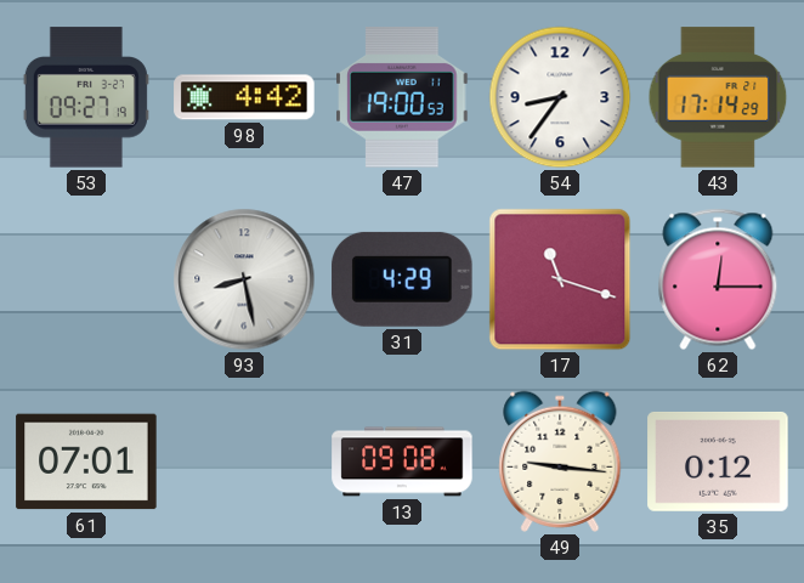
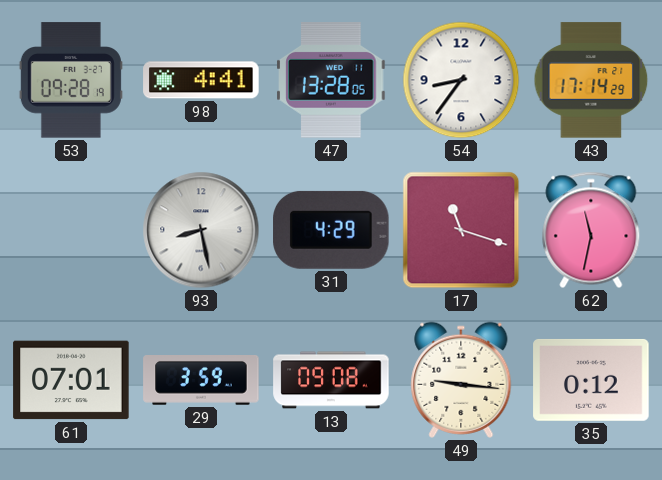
53: 09:27 -> 09:28 (71, 80)
98: 4:42 -> 4:41 (201, 80)
47: 19:00 -> 13:28 (331, 80)
62: 12:15 -> 11:32 (591, 230)
29: none -> 3:59 (201, 381)
